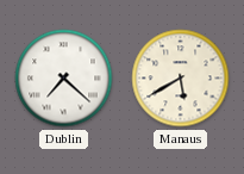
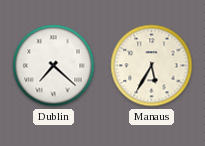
Manaus: 5:40 -> 5:35 (152, 66)
